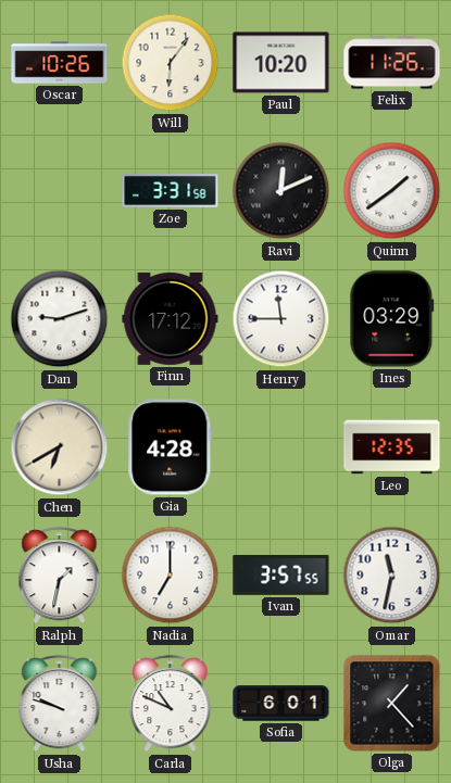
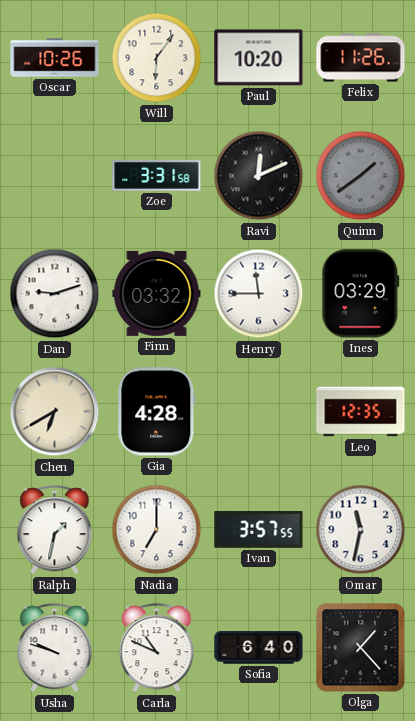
Quinn dial: white -> grey (361, 176)
Finn: 17:12 -> 03:32 (157, 293)
Sofia: 6:01 -> 6:40 (259, 648)
